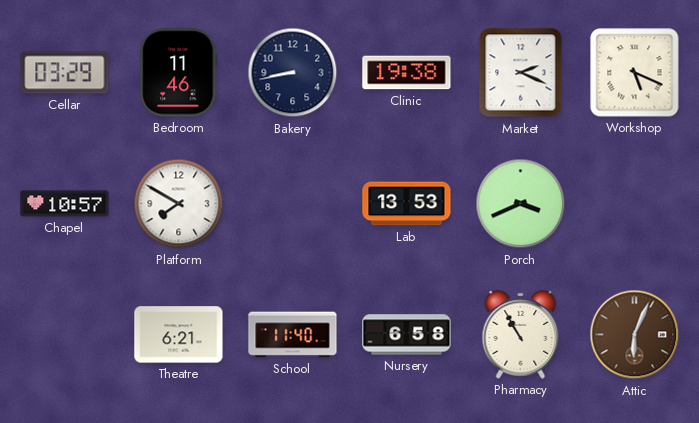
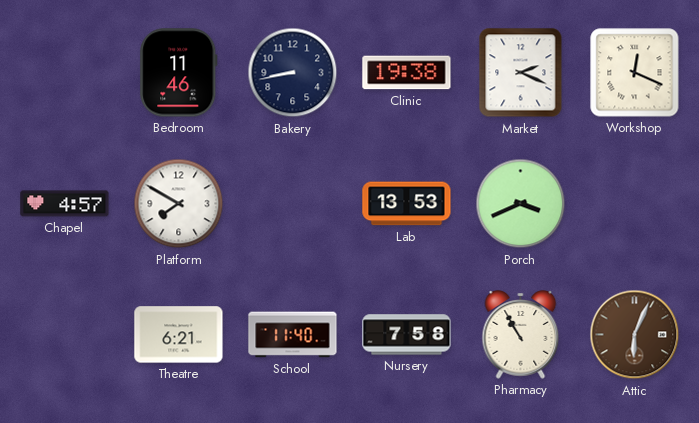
Cellar: 03:29 -> none (65, 73)
Workshop: 5:19 -> 12:19 (635, 73)
Chapel: 10:57 -> 4:57 (65, 204)
Nursery: 6:58 -> 7:58 (407, 335)
